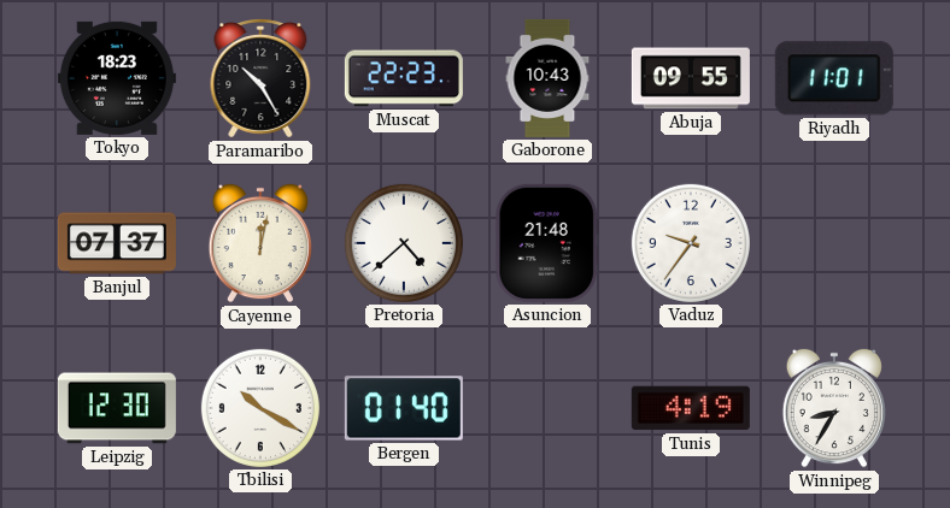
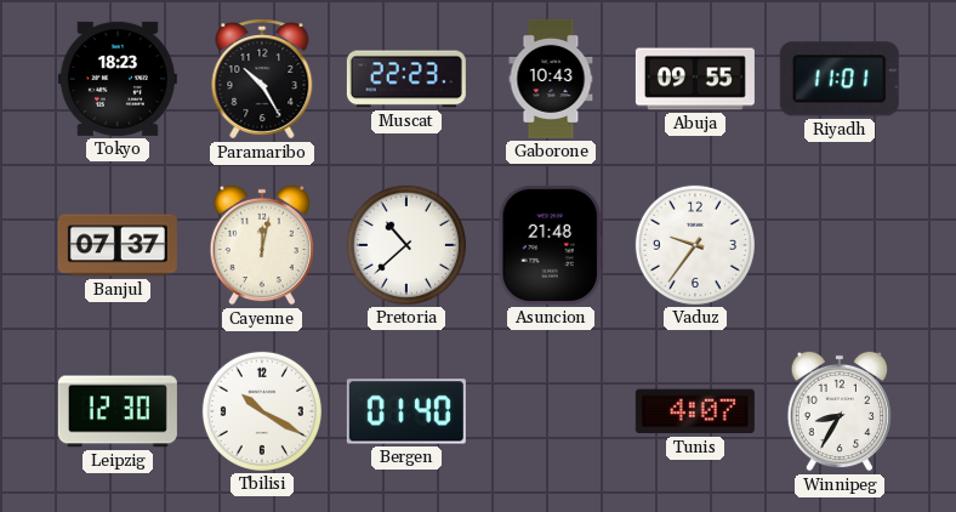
Pretoria: 4:38 -> 10:38 (406, 245)
Tunis: 4:19 -> 4:07 (695, 411)
